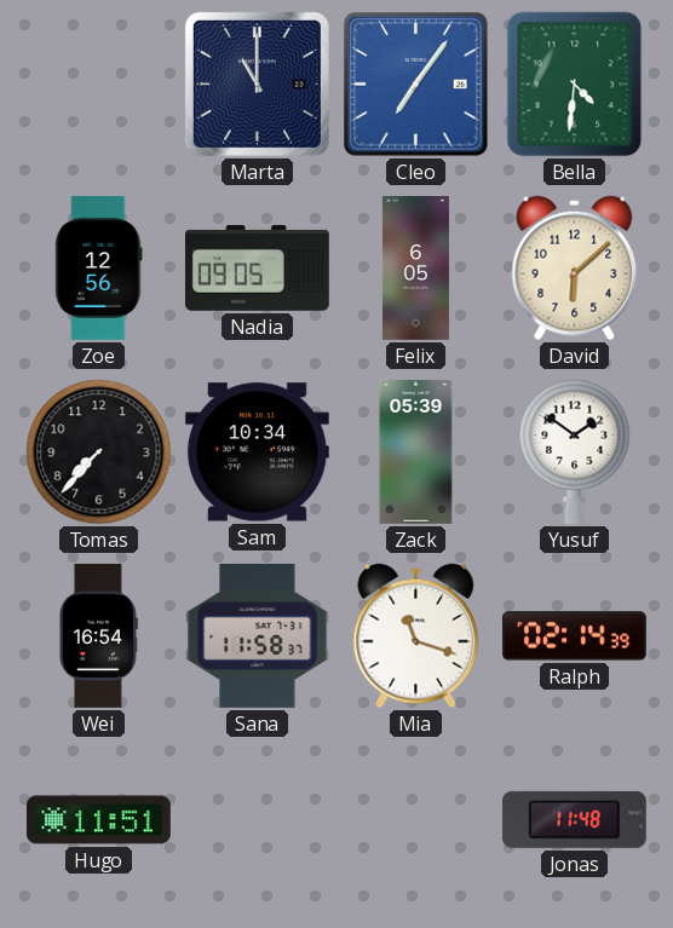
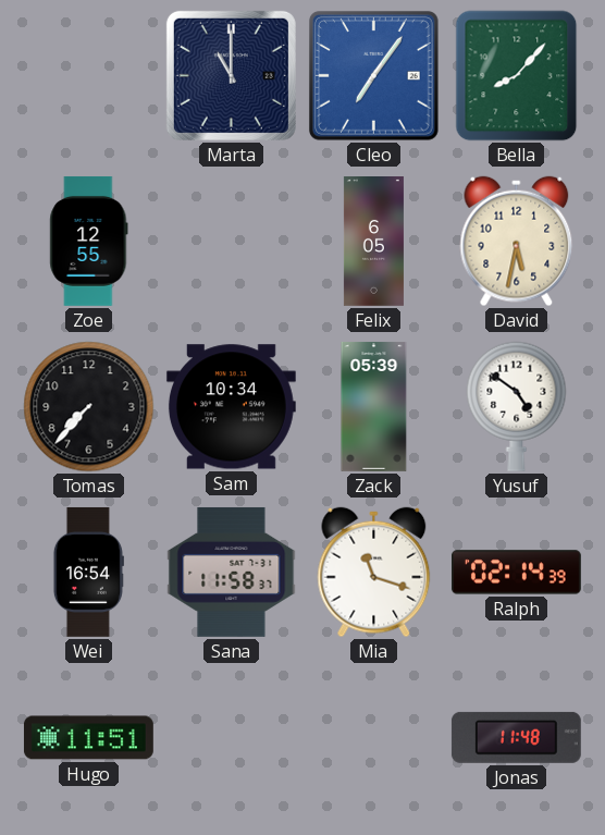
Bella: 4:31 -> 8:07 (517, 76)
Zoe: 12:56 -> 12:55 (89, 241)
Nadia: 09:05 -> none (257, 267)
David: 6:08 -> 5:32 (517, 242)
Yusuf: 1:51 -> 4:51 (517, 406)
